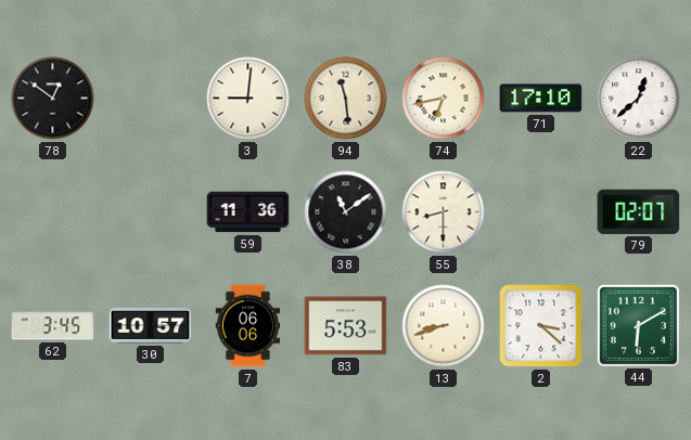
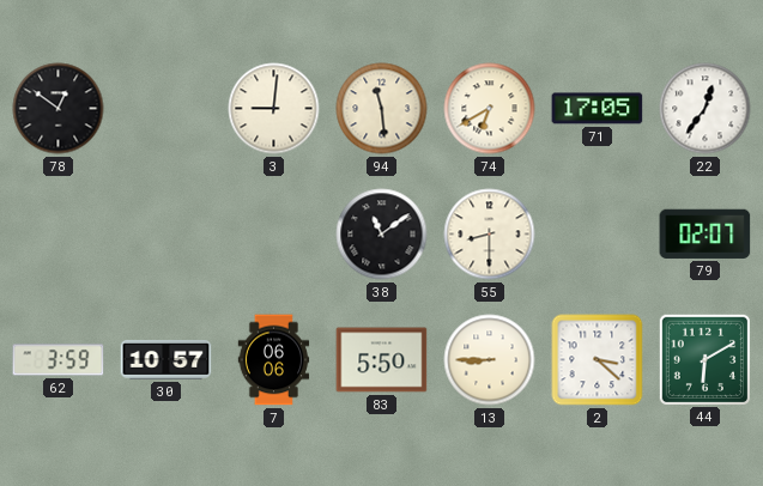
74: 6:43 -> 6:40 (490, 109)
71: 17:10 -> 17:05 (598, 109)
22: 12:38 -> 12:36 (706, 109)
59: 11:36 -> none (248, 212)
62: 3:45 -> 3:59 (59, 360)
83: 5:53 -> 5:50 (382, 360)
13: 8:42 -> 8:45 (490, 360)
